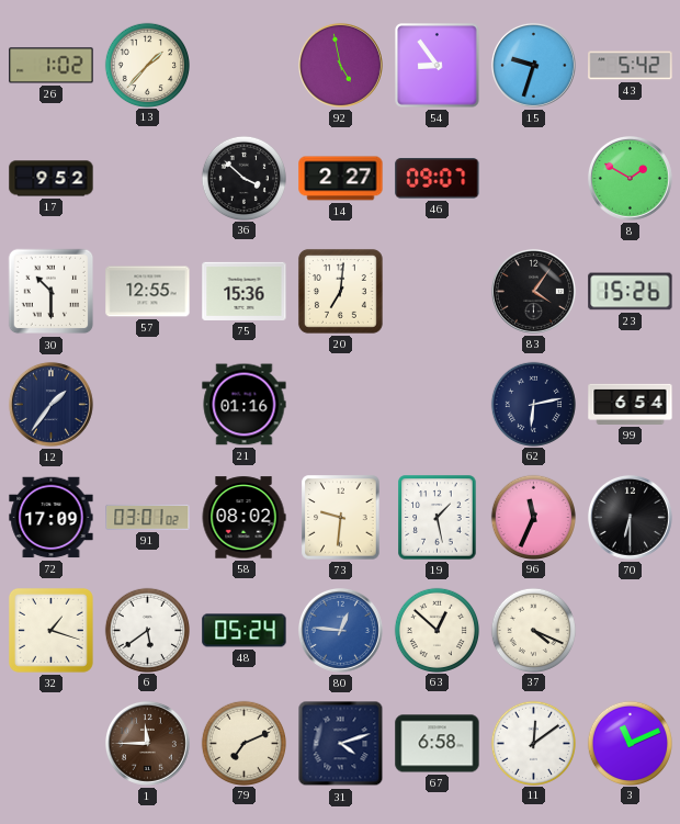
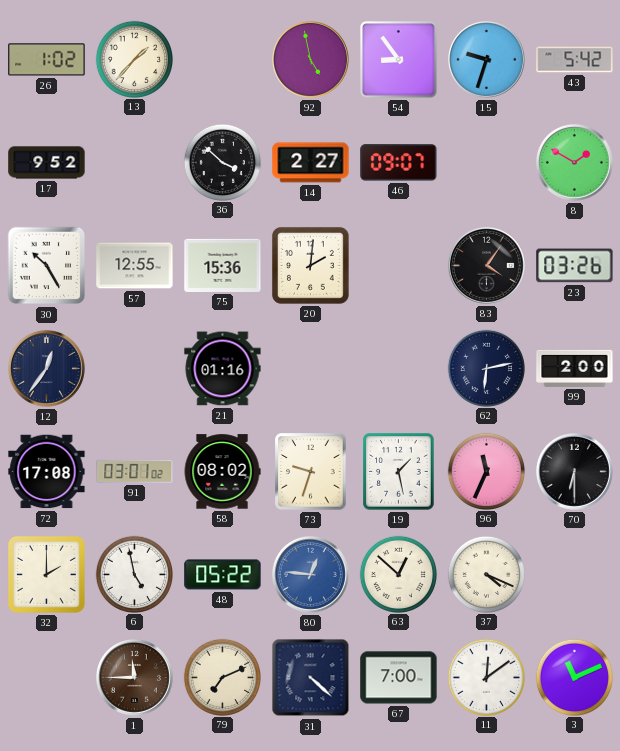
30: 10:30 -> 10:25 (47, 266)
20: 7:01 -> 2:01 (310, 265)
23: 15:26 -> 03:26 (575, 266)
12: 1:36 -> 12:36 (46, 368)
99: 6:54 -> 2:00 (575, 368)
72: 17:09 -> 17:08 (47, 472)
73: 9:31 -> 9:33 (311, 472)
32: 1:18 -> 2:00 (46, 574)
6: 5:39 -> 4:58 (134, 574)
48: 05:24 -> 05:22 (223, 575)
31: 4:12 -> 4:22 (311, 678)
67: 6:58 -> 7:00 (399, 678)
